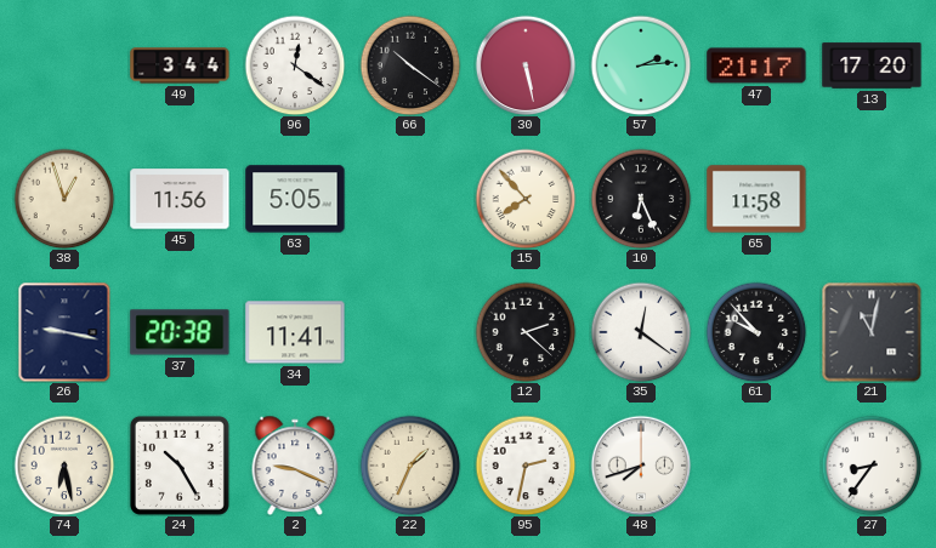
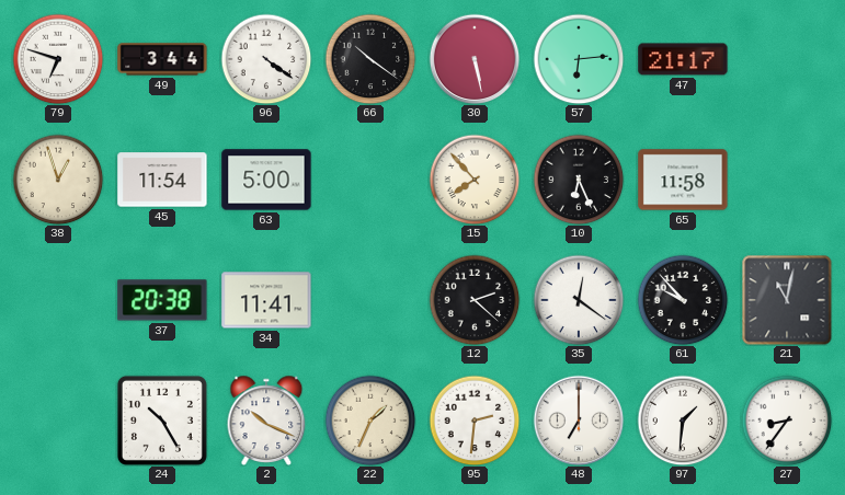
79: none -> 6:48 (58, 59)
96: 12:21 -> 4:21 (266, 59)
57: 2:14 -> 6:14 (579, 59)
13: 17:20 -> none (872, 65)
45: 11:56 -> 11:54 (162, 180)
63: 5:05 -> 5:00 (266, 180)
26: 9:17 -> none (64, 332)
74: 6:28 -> none (64, 466)
2: 9:19 -> 10:19 (266, 419)
95: 2:32 -> 2:31 (475, 421)
48: 7:42 -> 7:00 (579, 421)
97: none -> 1:31 (683, 421)
